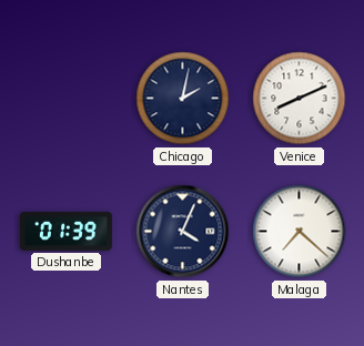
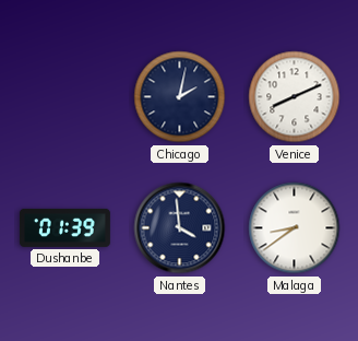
Nantes: 4:04 -> 3:59 (180, 228)
Malaga: 7:22 -> 8:39 (295, 228)
